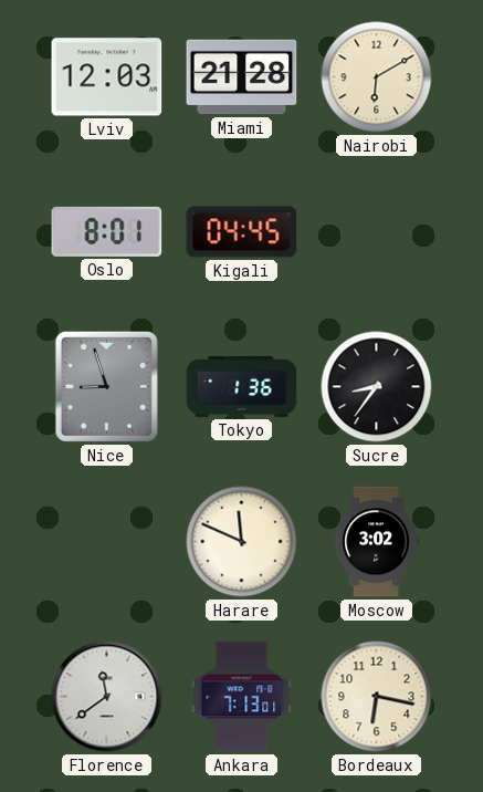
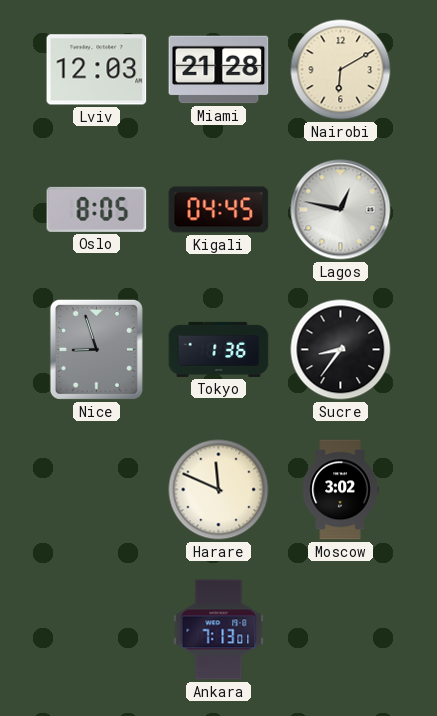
Oslo: 8:01 -> 8:05 (97, 209)
Lagos: none -> 12:47 (341, 210)
Florence: 11:39 -> none (107, 697)
Bordeaux: 6:17 -> none (377, 697)
